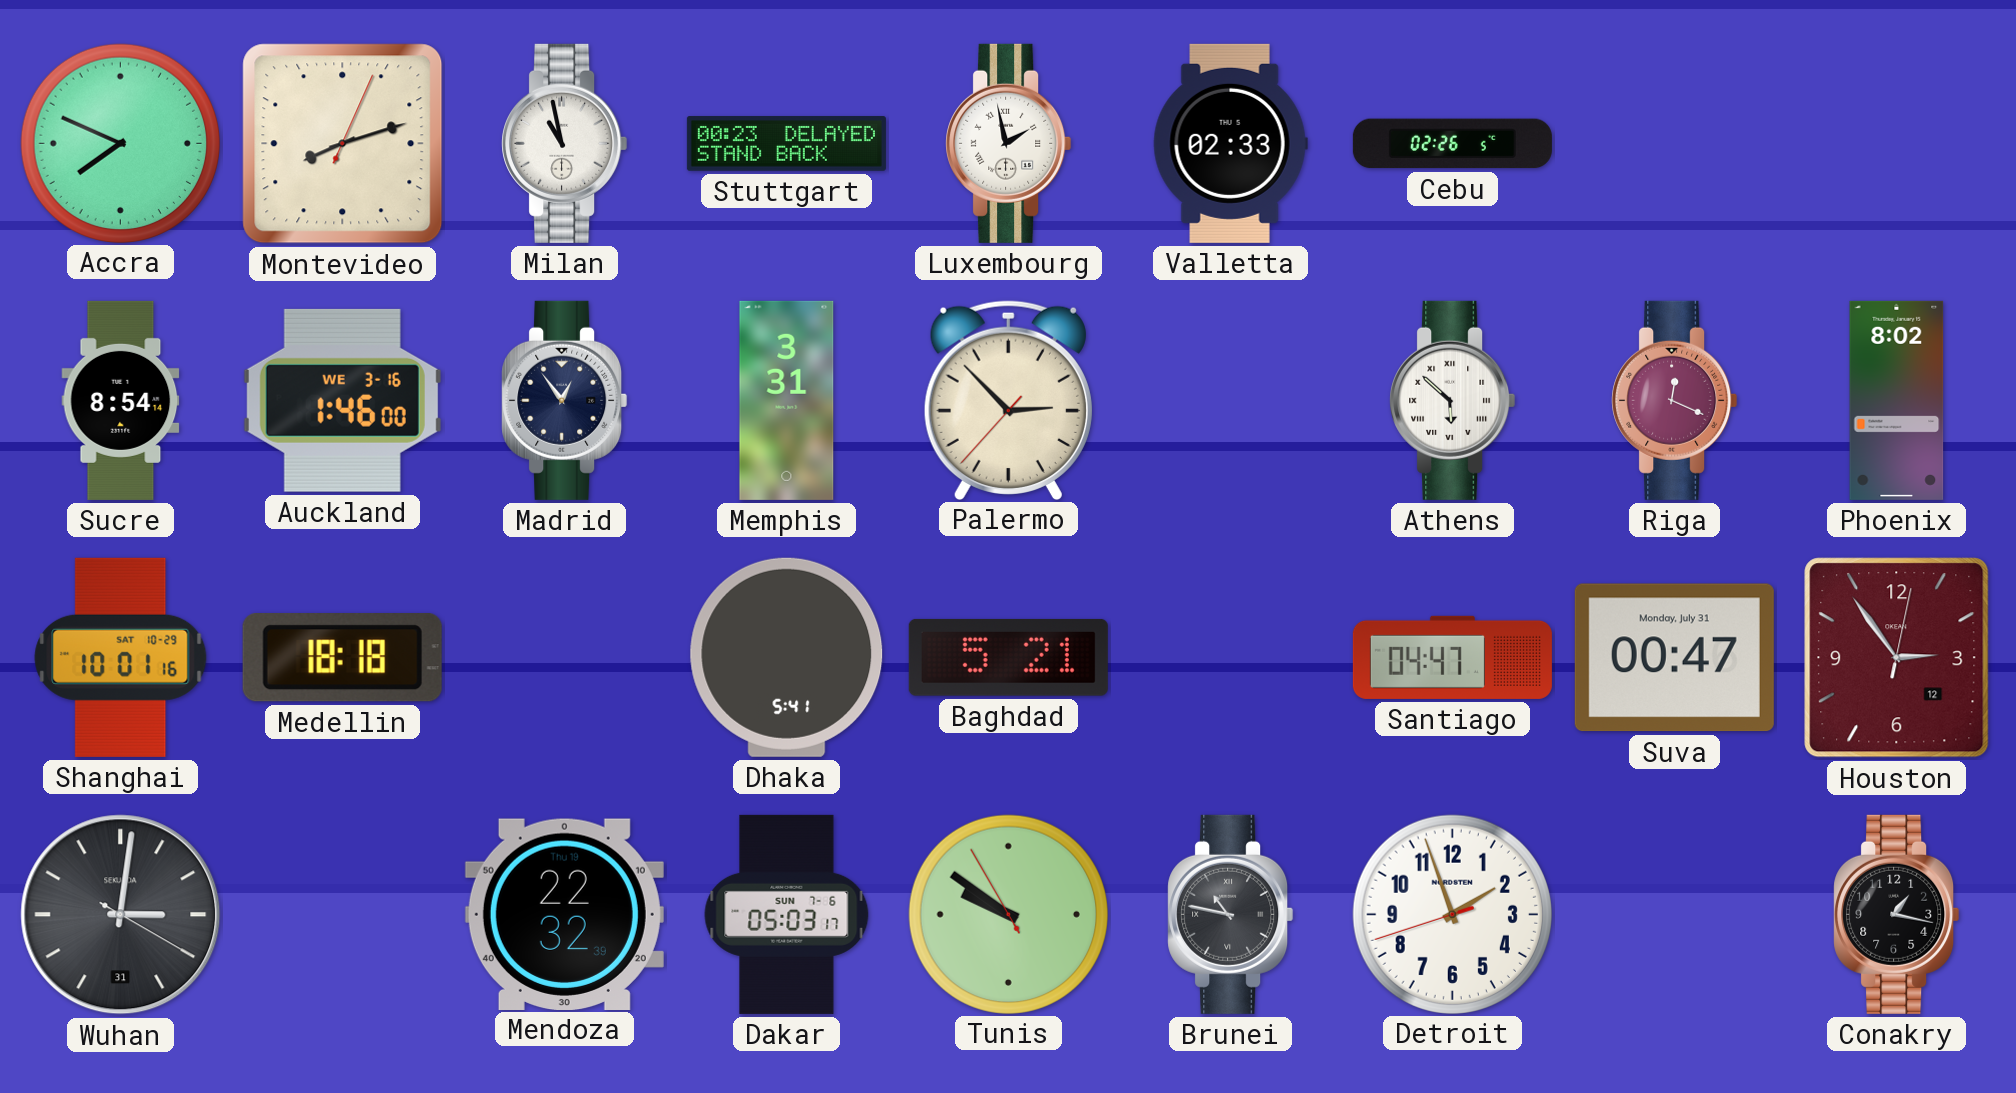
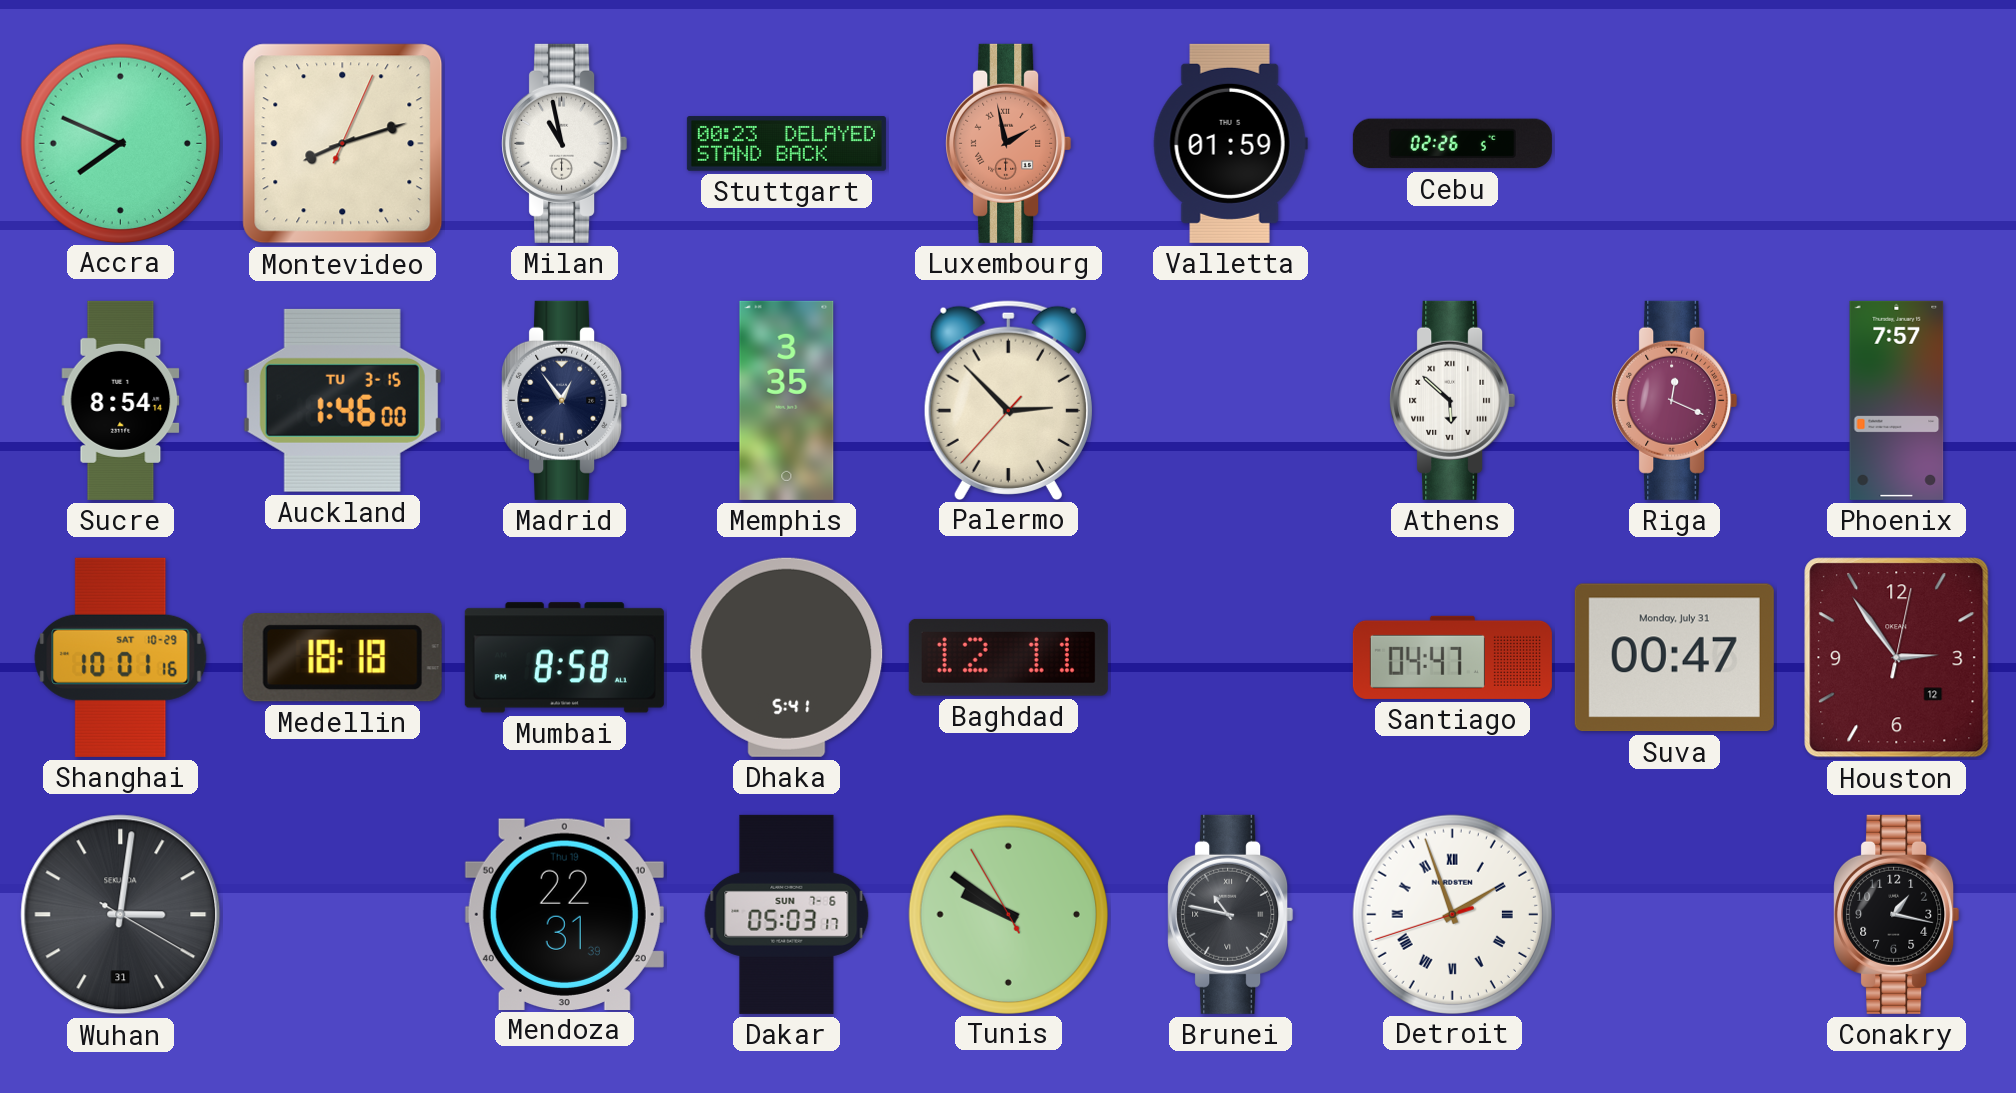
Luxembourg dial: white -> salmon (1009, 143)
Valletta: 02:33 -> 01:59 (1230, 143)
Auckland date: WE 3-16 -> TU 3-15 (342, 400)
Memphis: 3:31 -> 3:35 (787, 400)
Phoenix: 8:02 -> 7:57 (1897, 400)
Mumbai: none -> 8:58 (564, 658)
Baghdad: 5:21 -> 12:11 (1008, 657)
Mendoza: 22:32 -> 22:31 (564, 914)
Detroit numerals: Arabic -> Roman (1452, 914)
